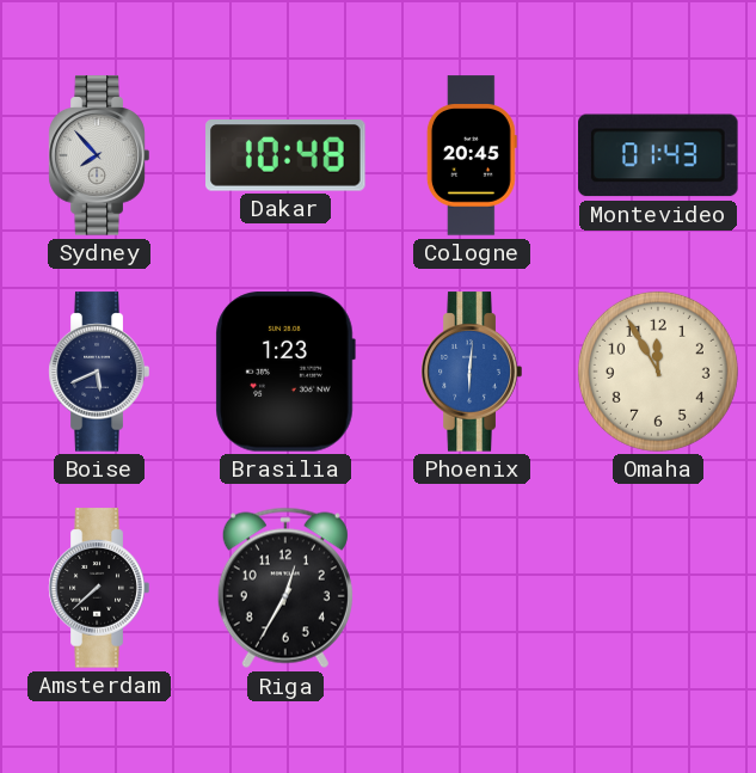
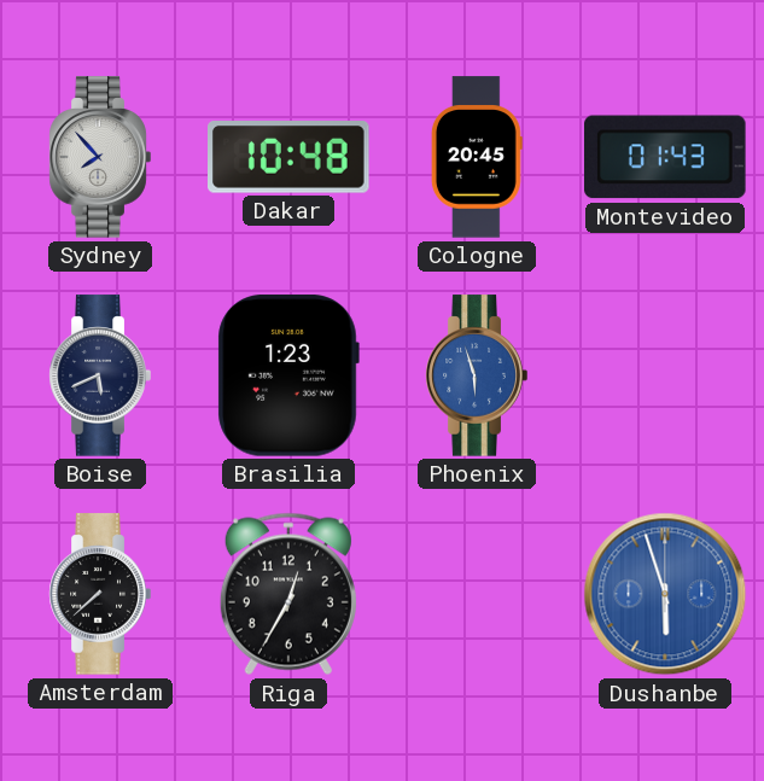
Phoenix: 6:01 -> 5:57 (477, 375)
Omaha: 11:55 -> none (658, 372)
Dushanbe: none -> 5:57 (665, 594)
